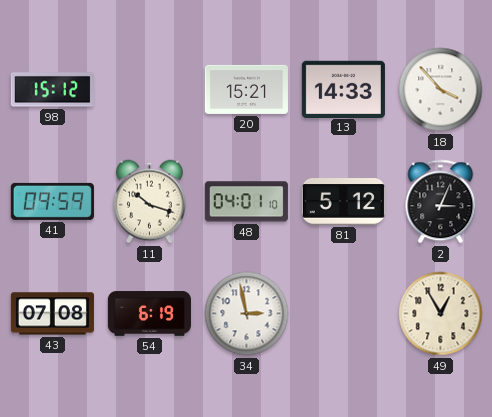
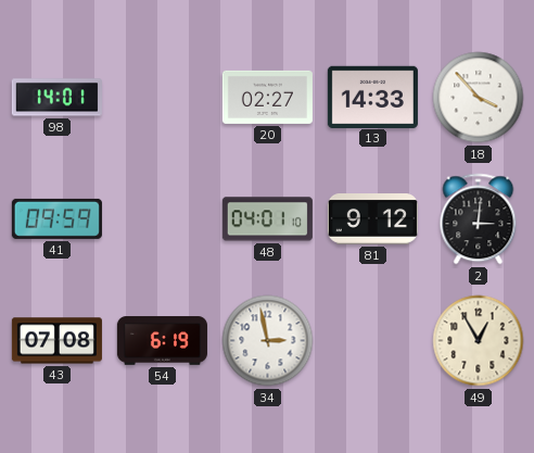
98: 15:12 -> 14:01 (56, 98)
20: 15:21 -> 02:27 (267, 97)
11: 10:18 -> none (149, 202)
81: 5:12 -> 9:12 (372, 219)
2: 3:04 -> 3:01 (479, 219)
